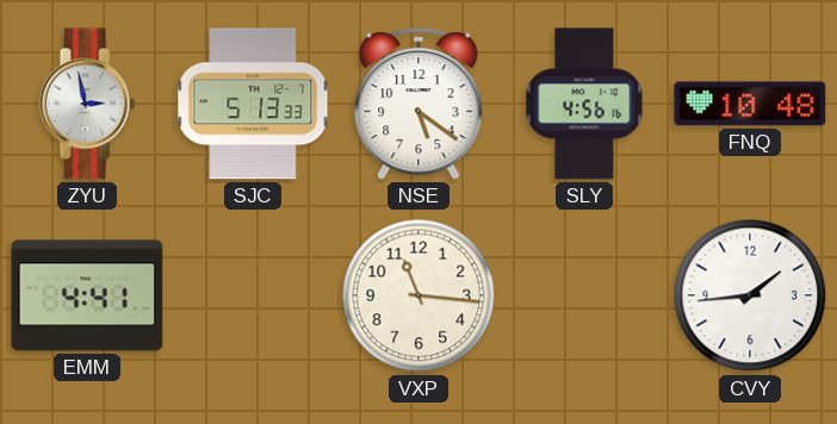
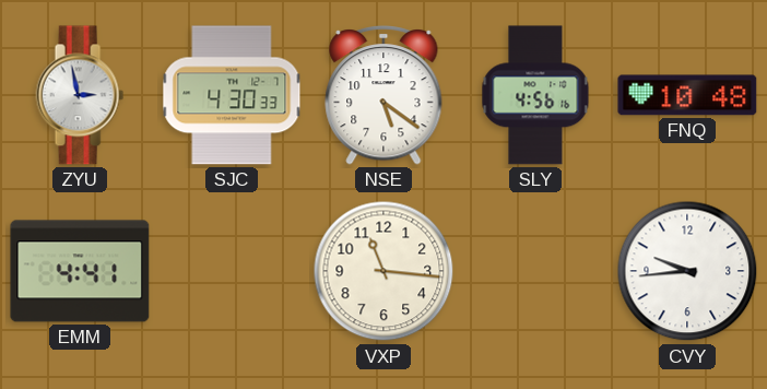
SJC: 5:13 -> 4:30 (232, 95)
CVY: 1:44 -> 9:44 (687, 271)
